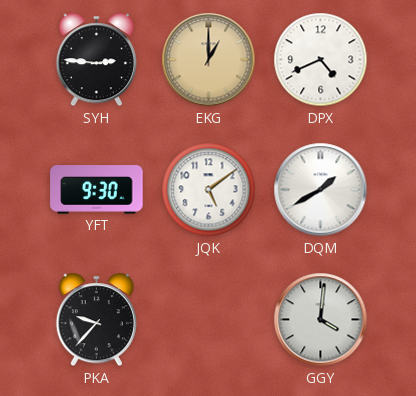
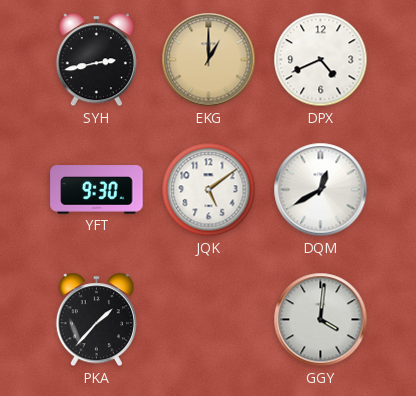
SYH: 2:46 -> 2:43 (96, 60)
DQM: 1:40 -> 12:40 (321, 190)
PKA: 9:37 -> 1:37 (96, 320)
